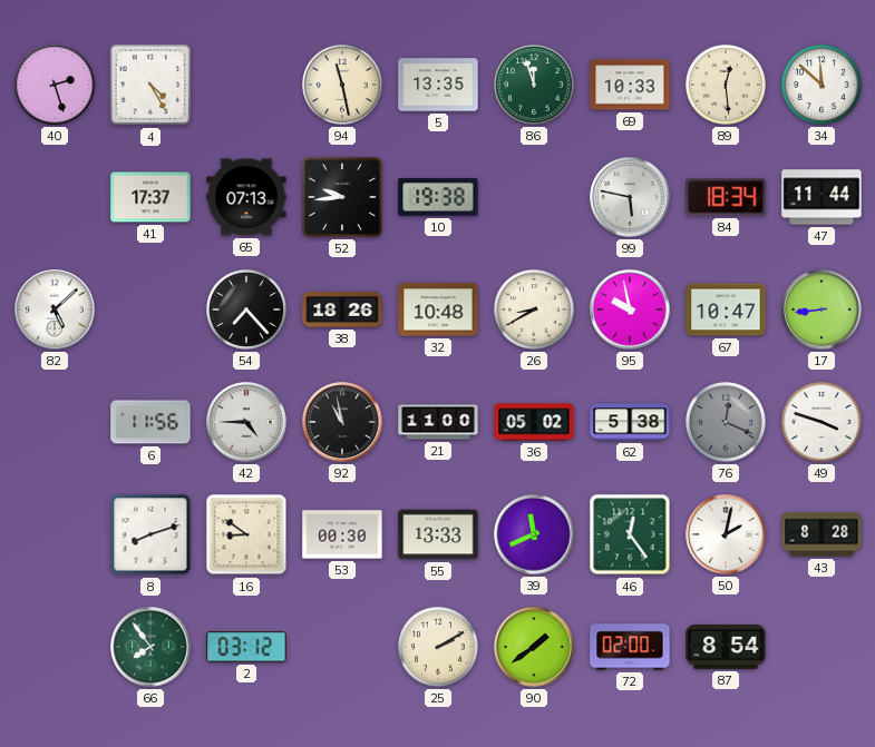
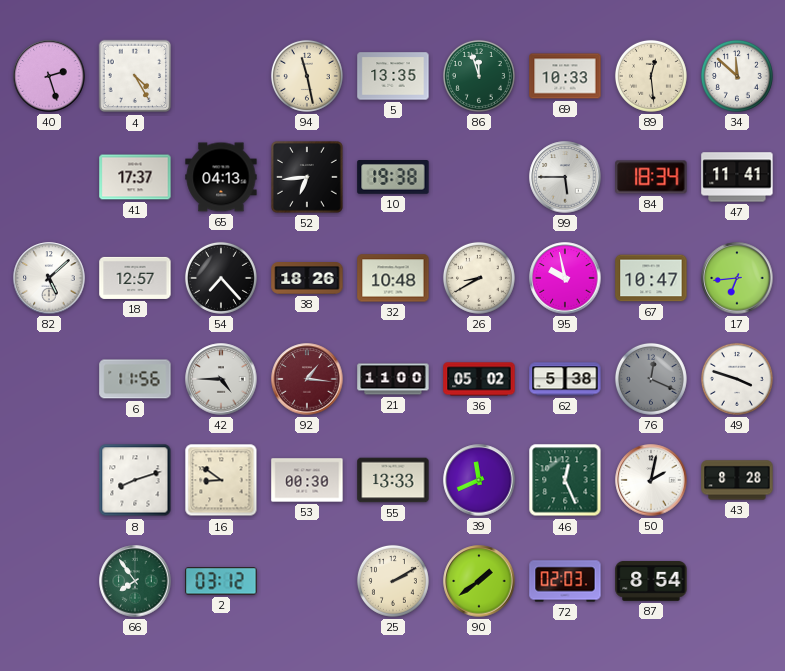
65: 07:13 -> 04:13 (221, 177)
52: 9:44 -> 6:44 (307, 177)
99: 5:47 -> 5:45 (565, 177)
47: 11:44 -> 11:41 (737, 177)
18: none -> 12:57 (135, 278)
17: 8:44 -> 6:44 (737, 278)
92: 10:58 -> 1:16 (307, 379)
92 dial: black -> burgundy (307, 379)
46: 12:24 -> 12:26 (565, 480)
72: 02:00 -> 02:03 (565, 581)
